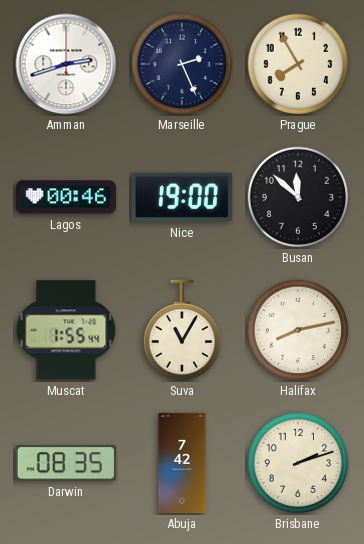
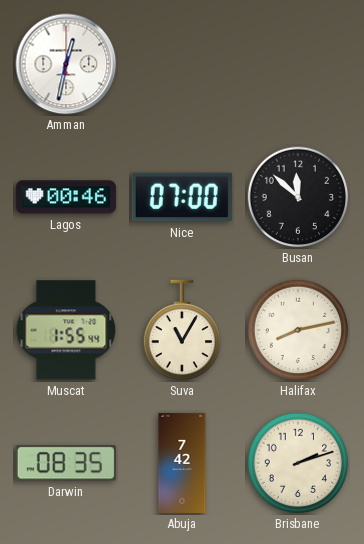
Amman: 2:42 -> 12:32 (66, 64)
Marseille: 2:26 -> none (182, 64)
Prague: 7:55 -> none (298, 64)
Nice: 19:00 -> 07:00 (182, 197)
